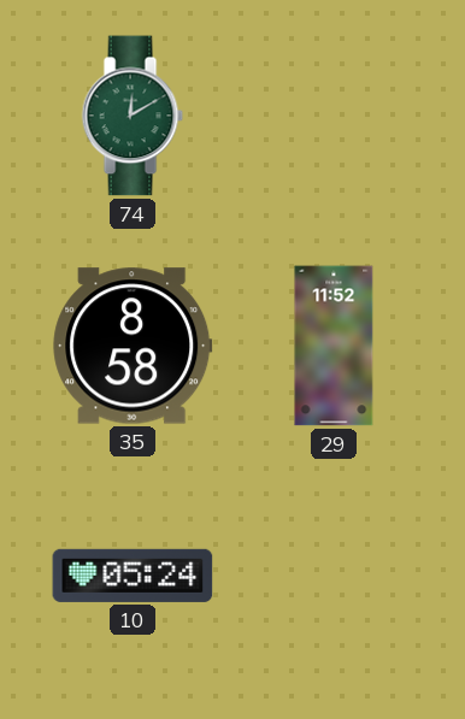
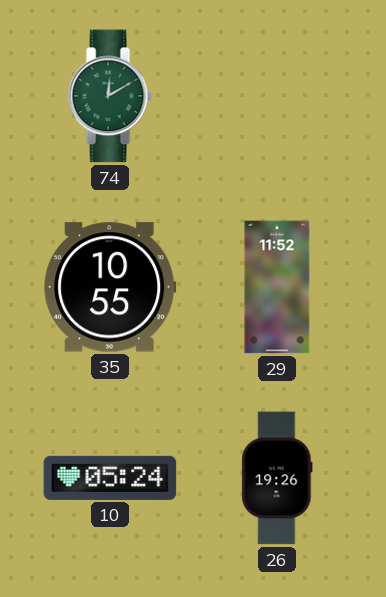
35: 8:58 -> 10:55 (110, 287)
26: none -> 19:26 (277, 478)
